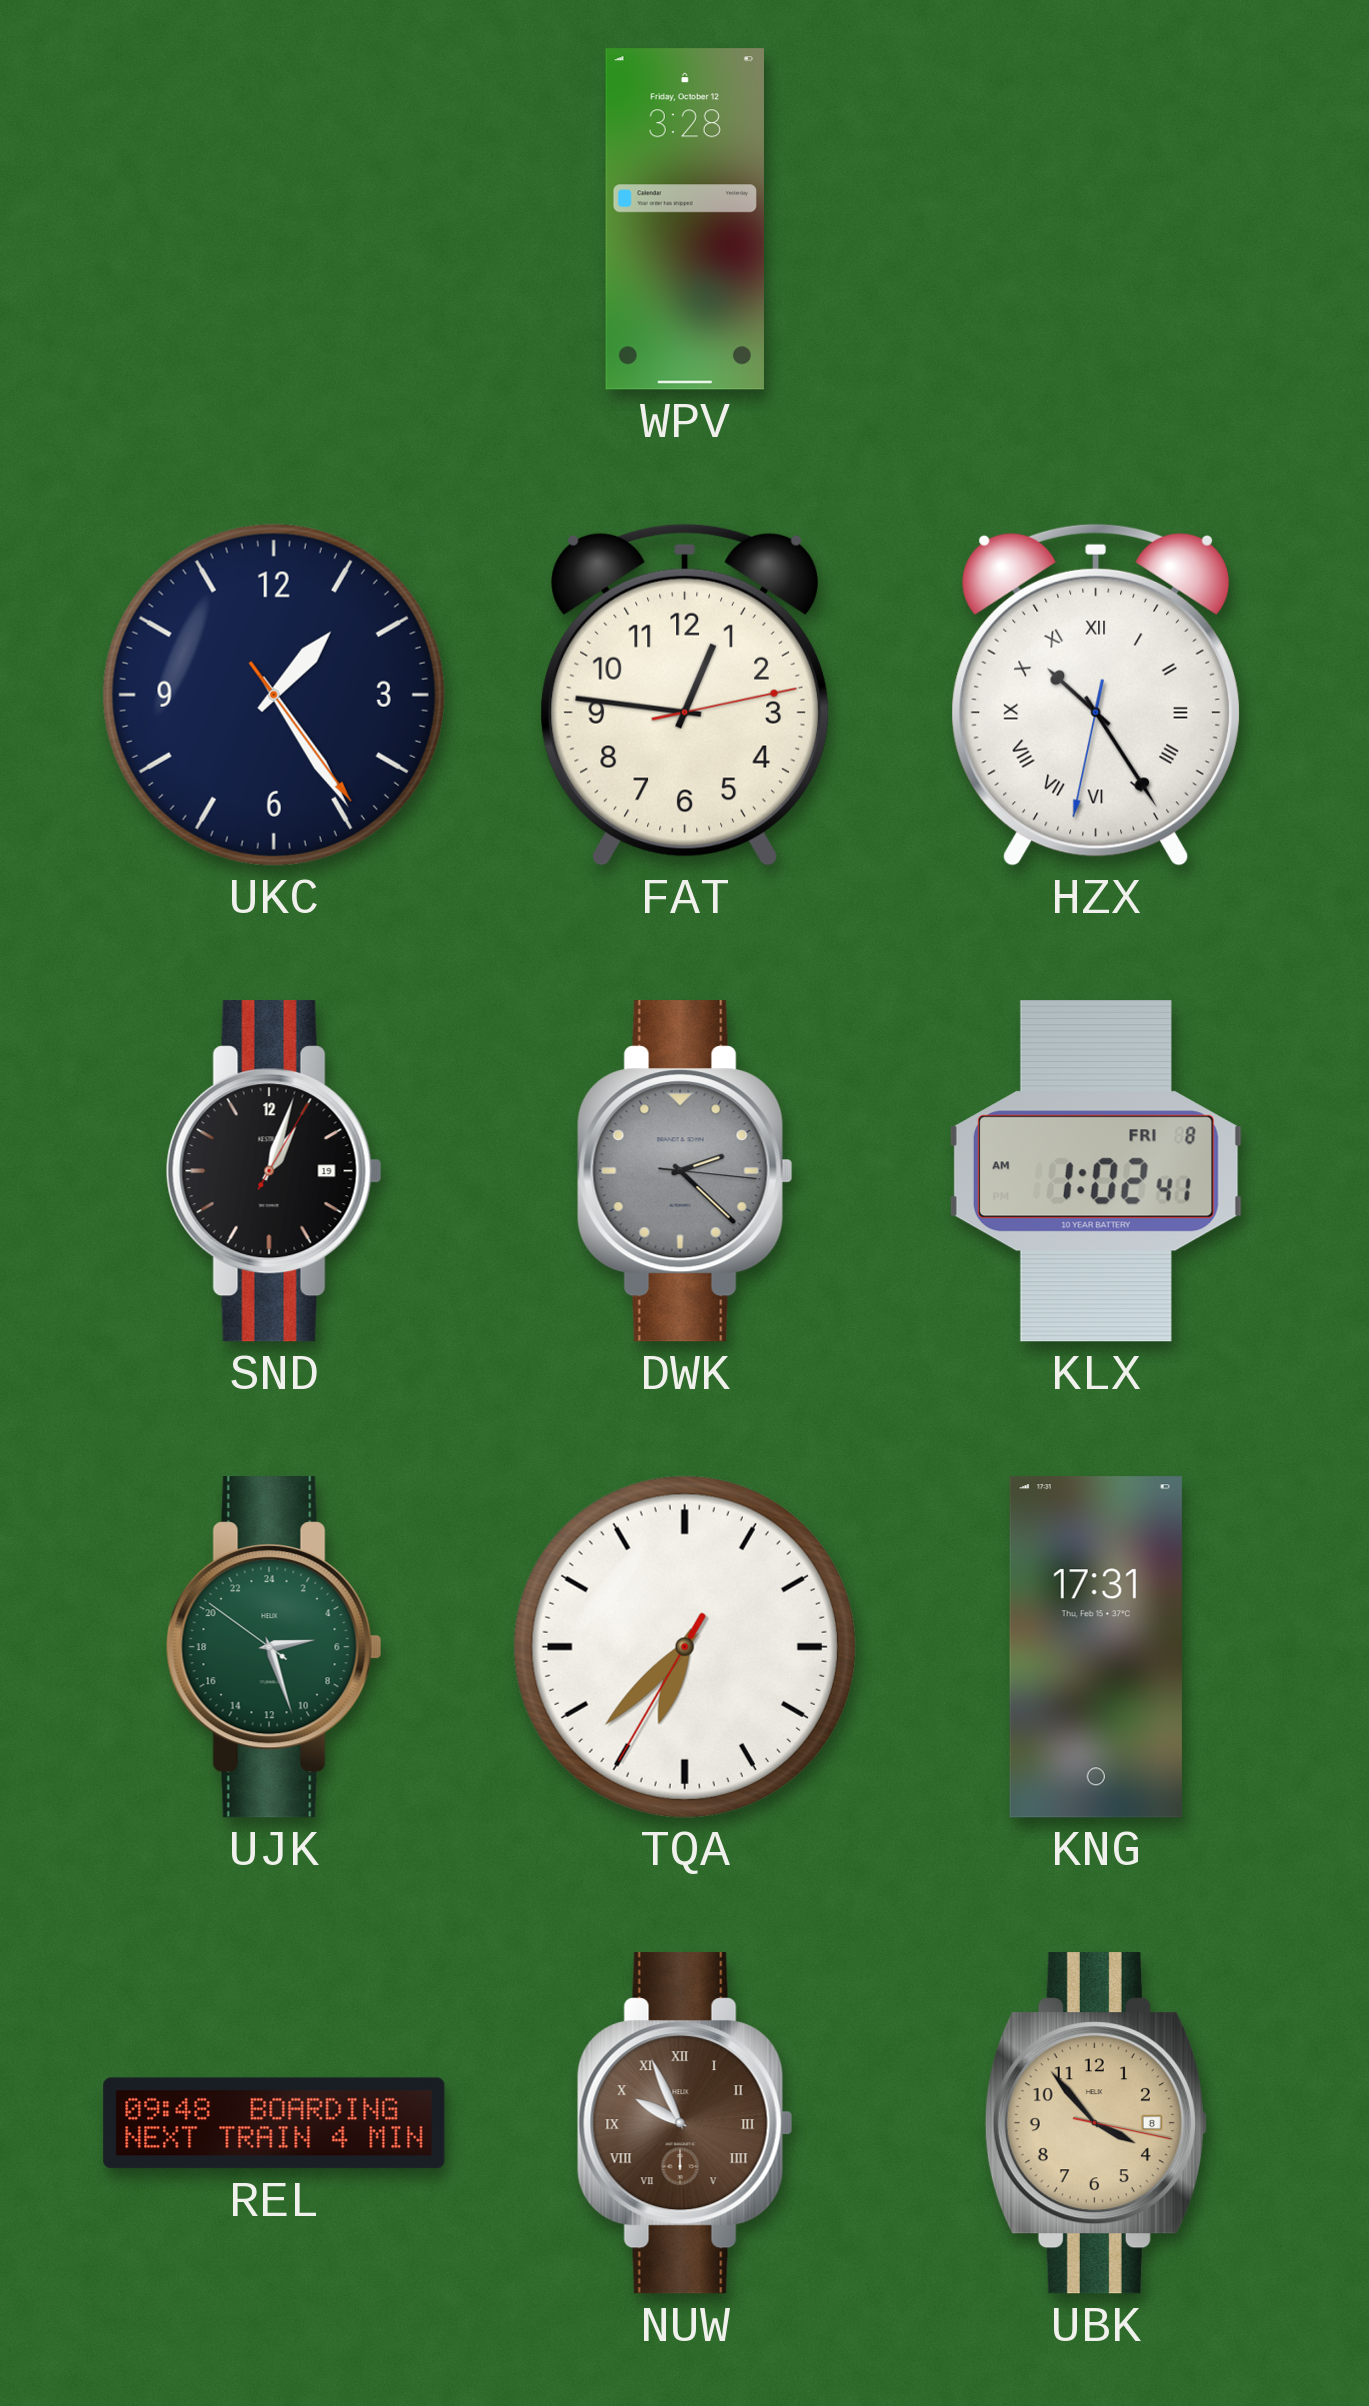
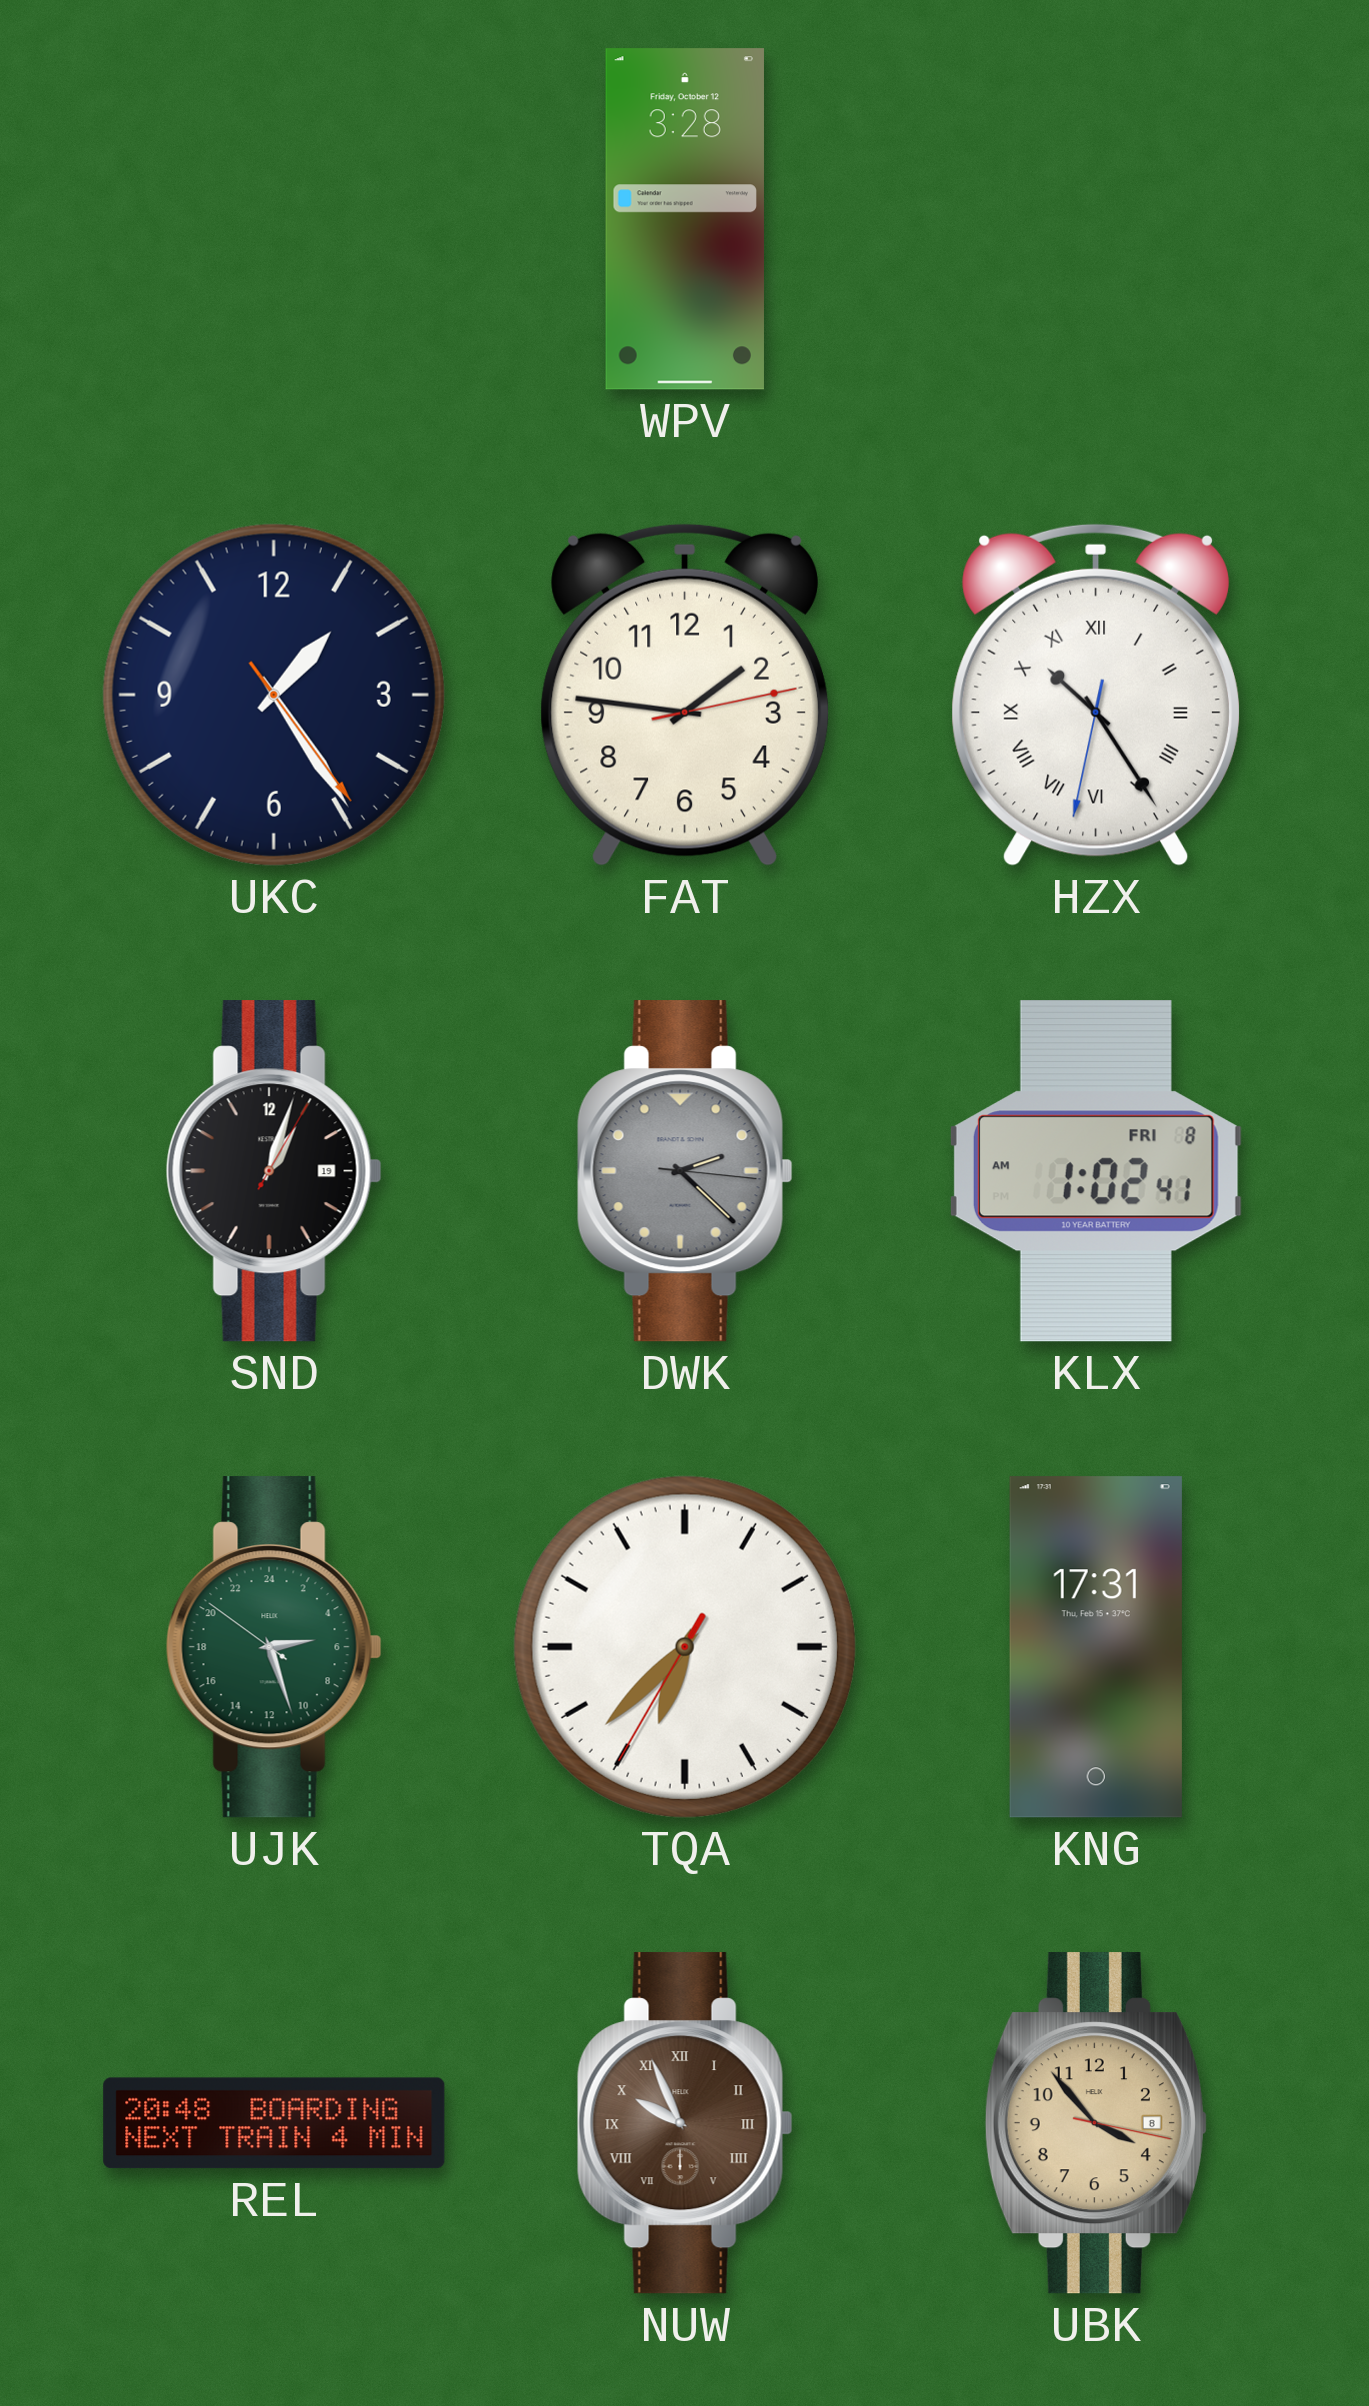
FAT: 12:46 -> 1:46 (685, 695)
REL: 09:48 -> 20:48 (274, 2123)
